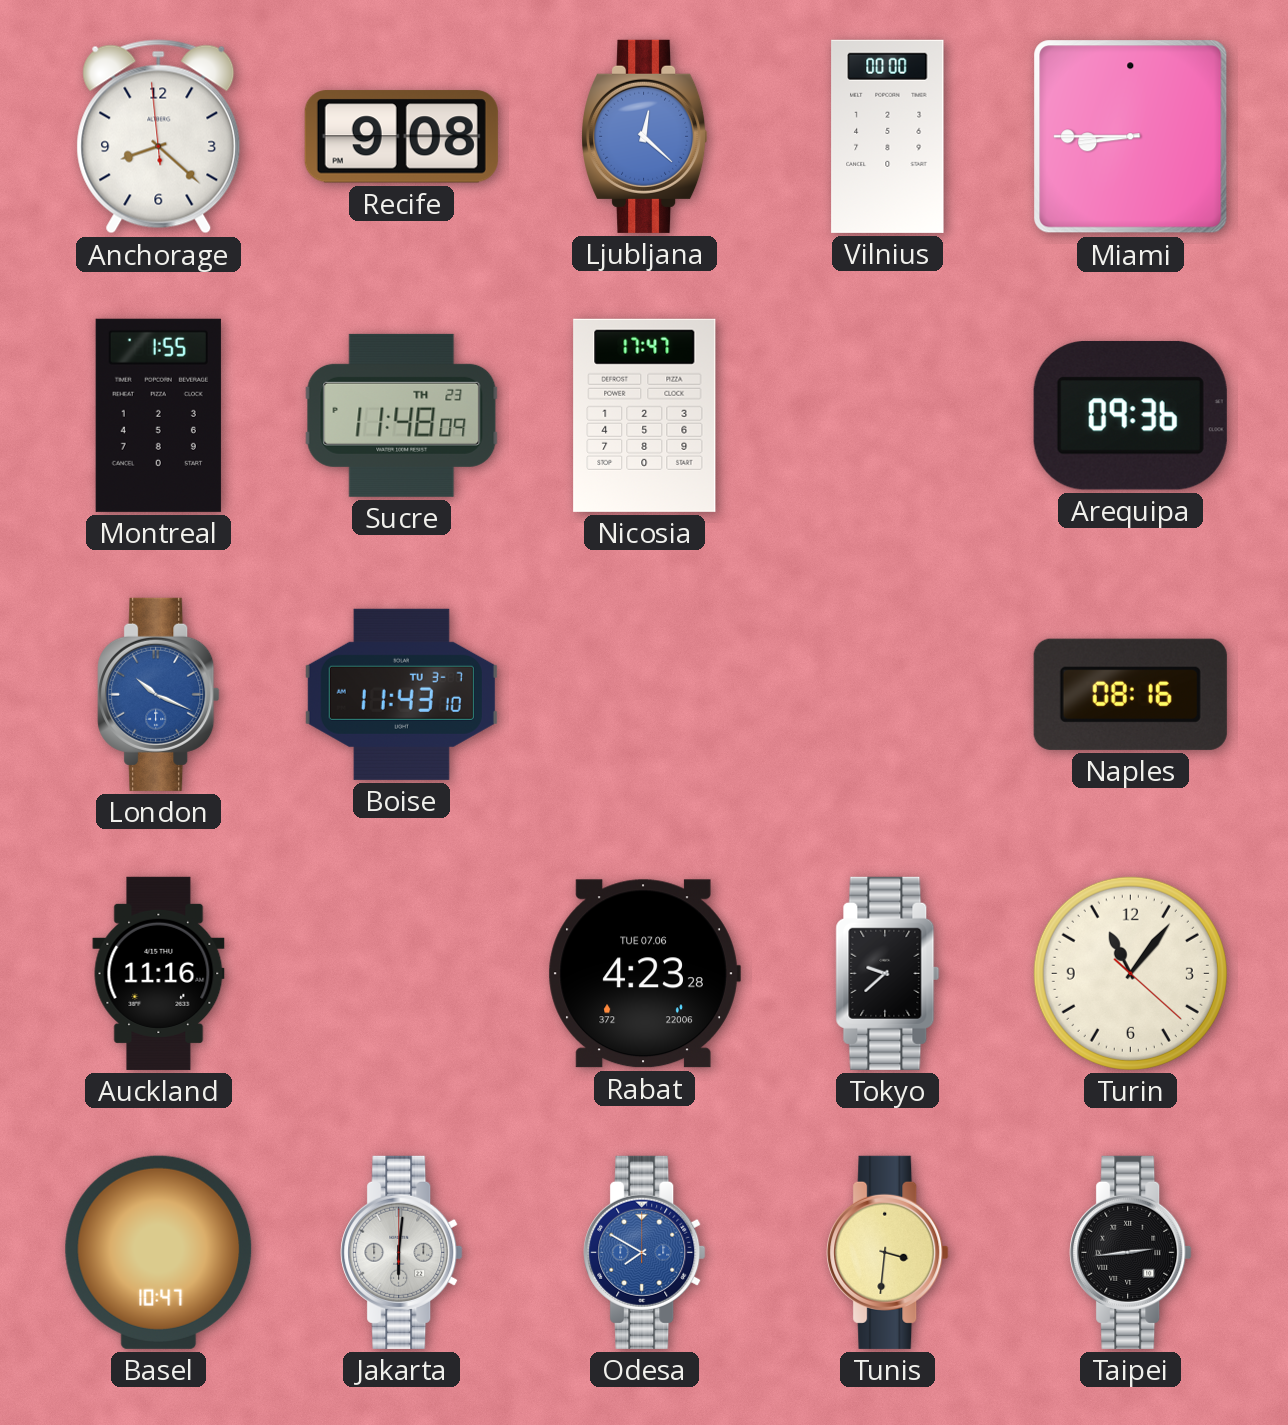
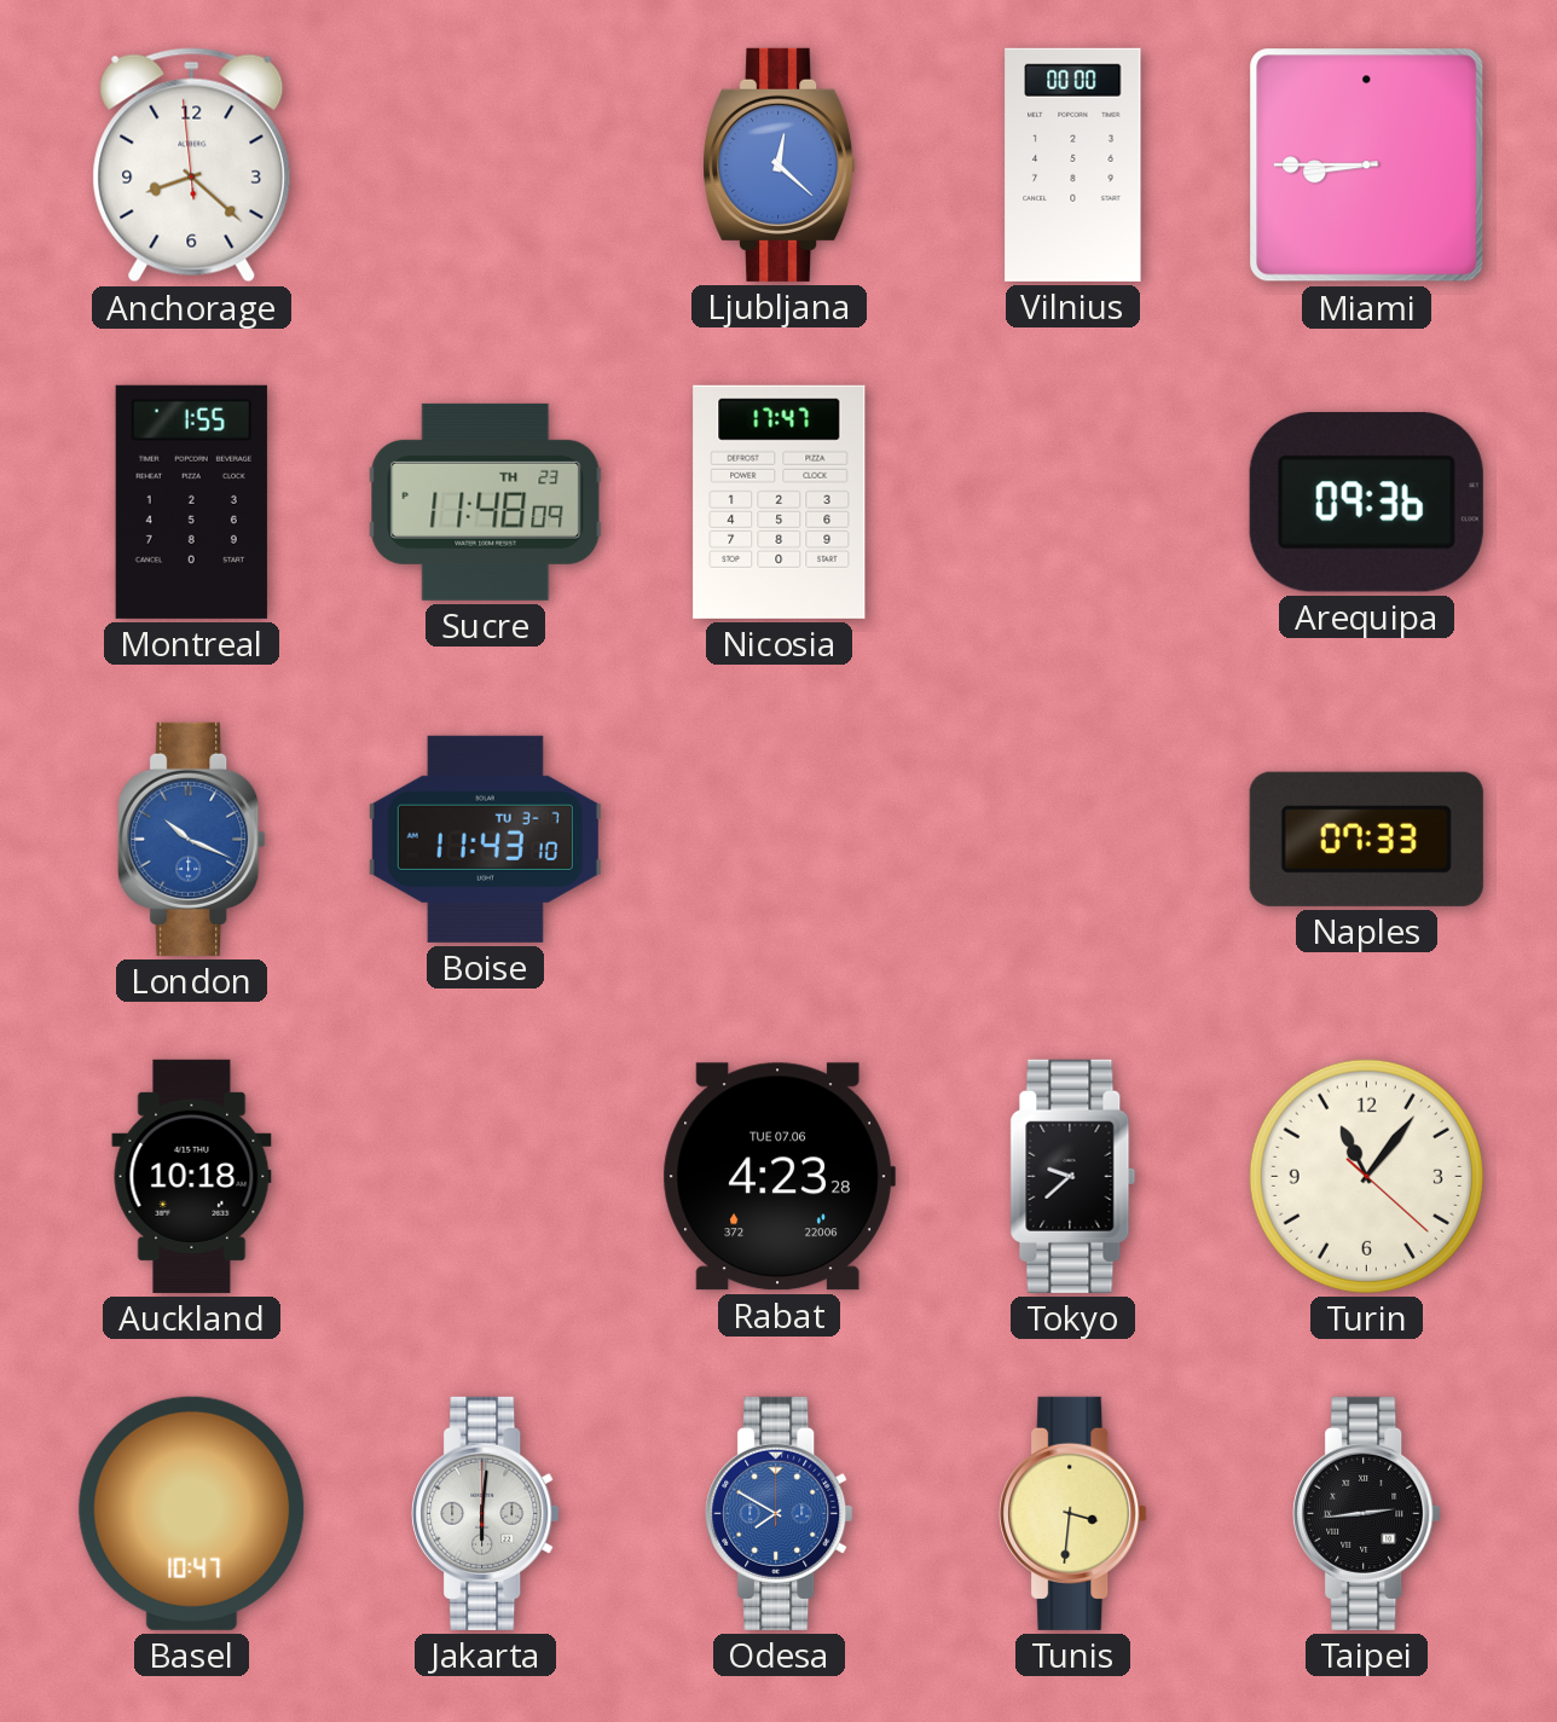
Recife: 9:08 -> none (401, 137)
Naples: 08:16 -> 07:33 (1366, 839)
Auckland: 11:16 -> 10:18 (192, 1176)
